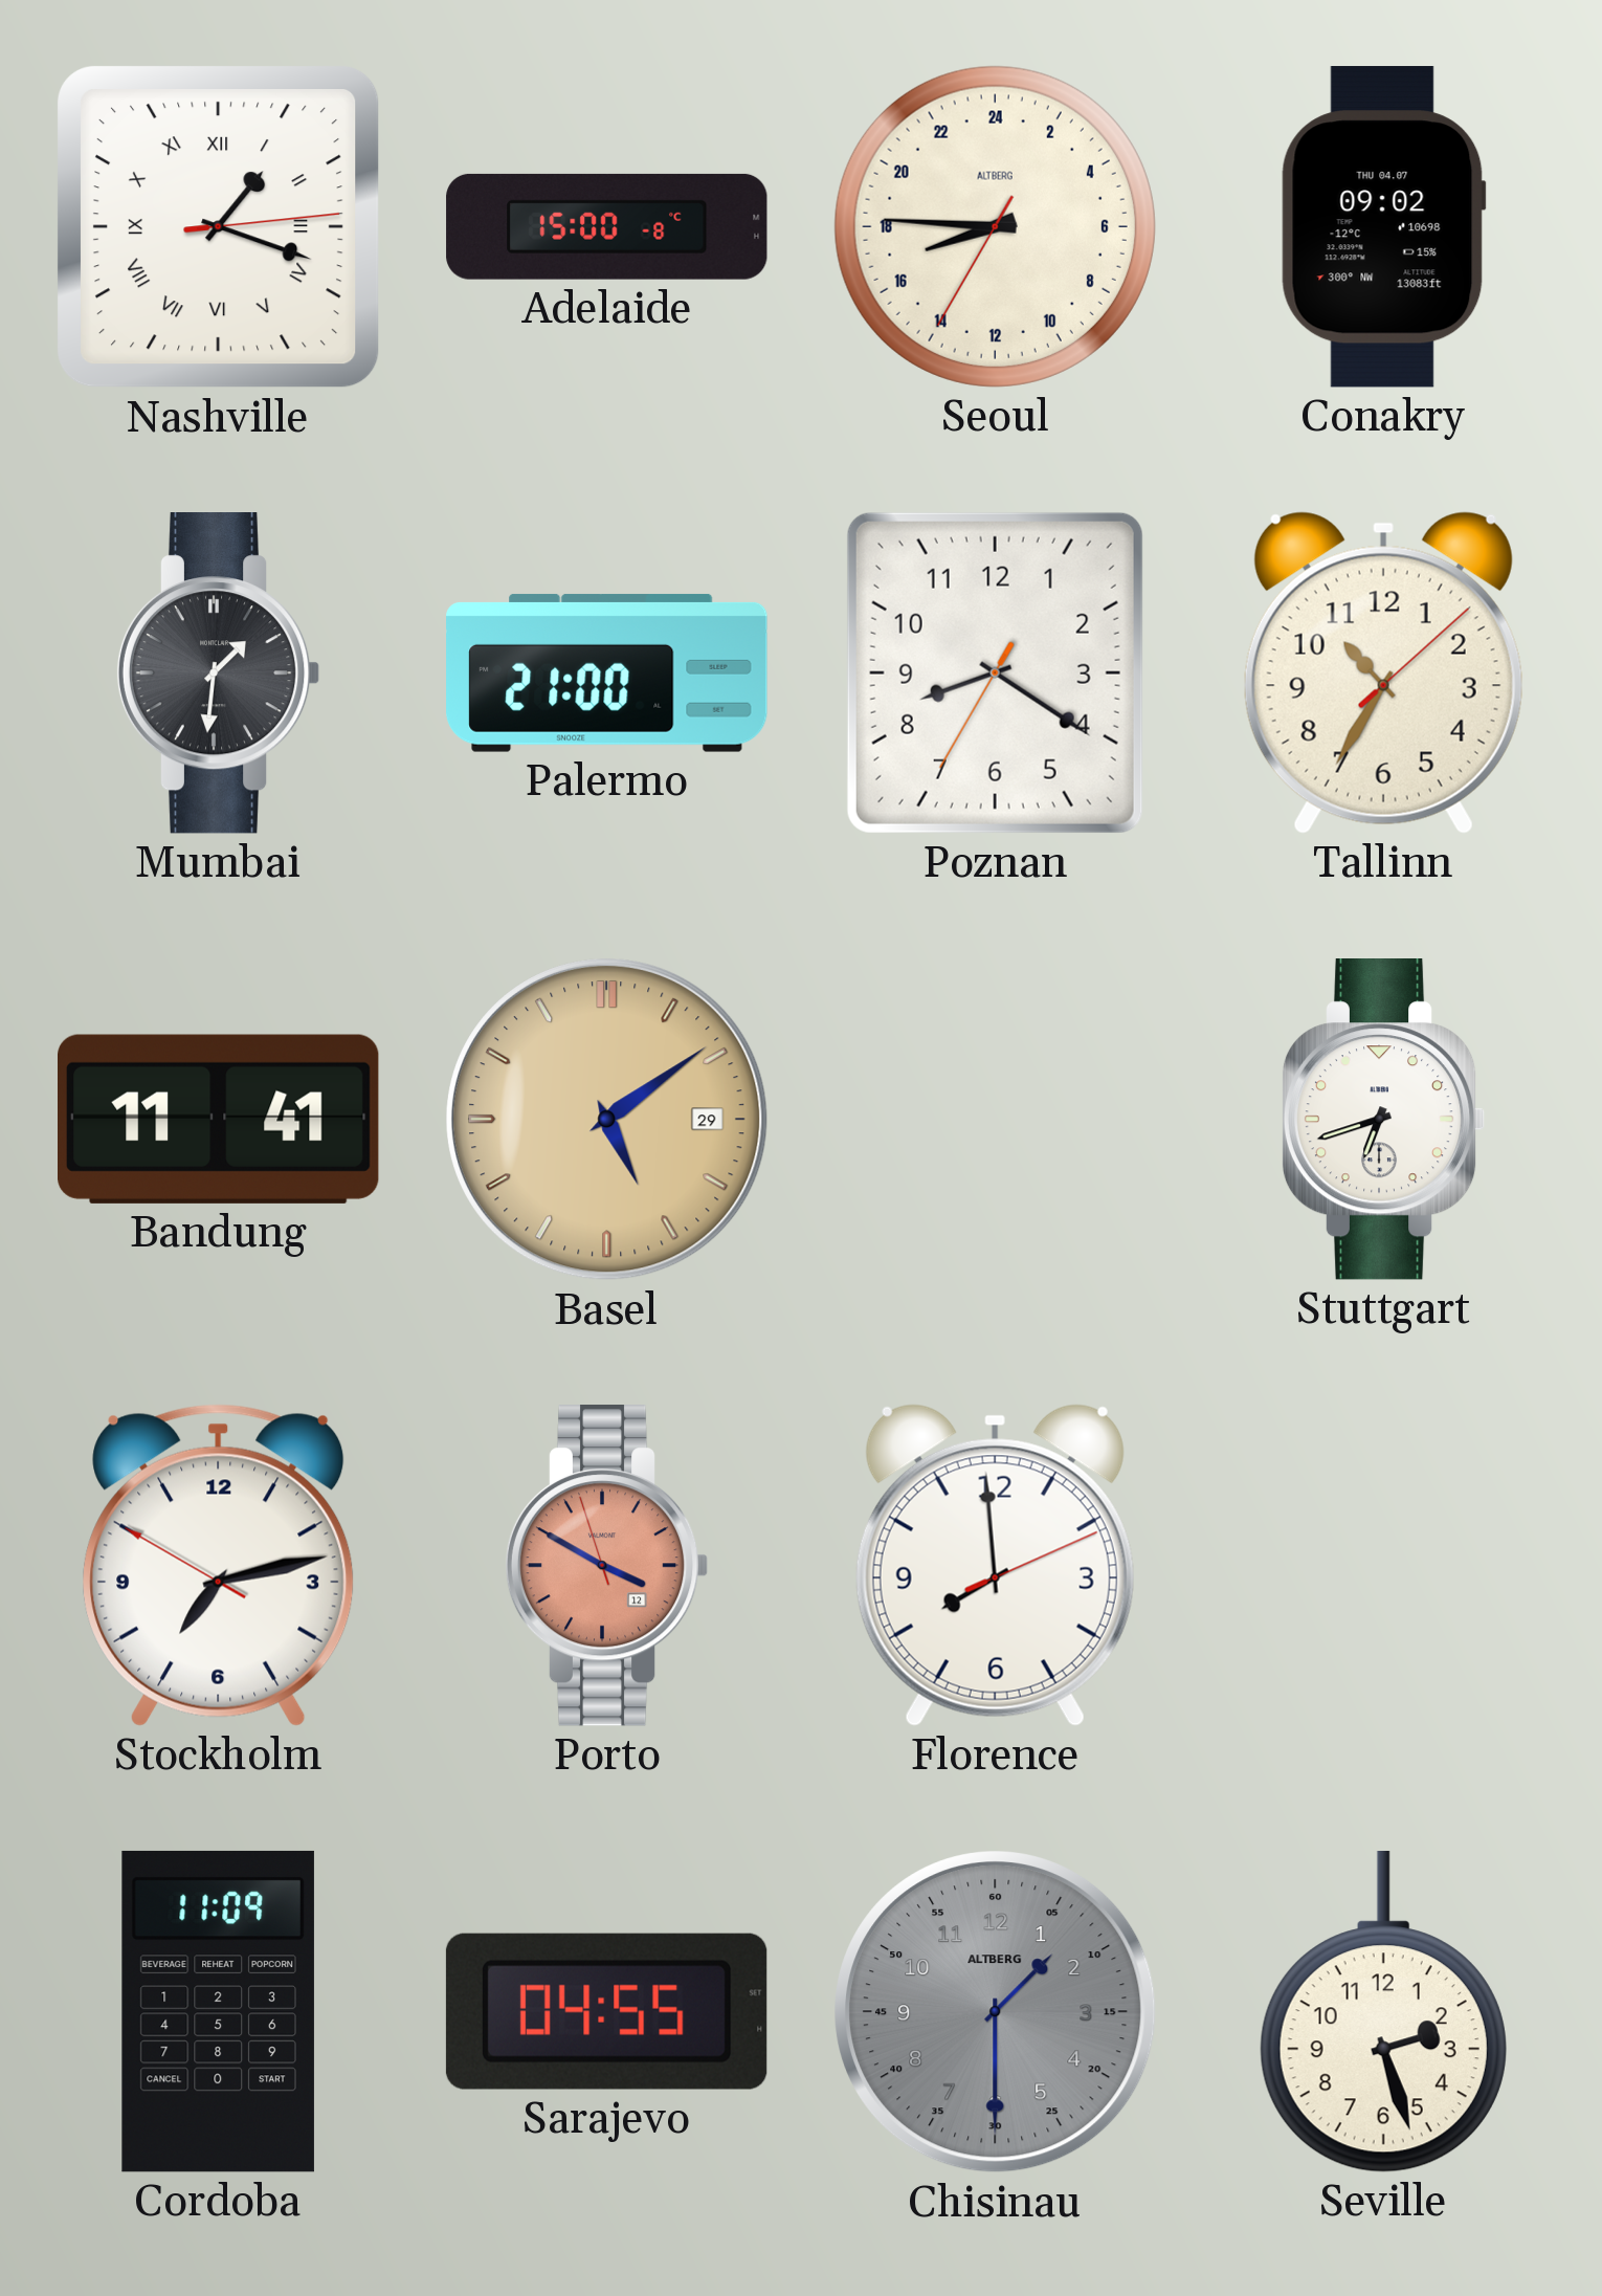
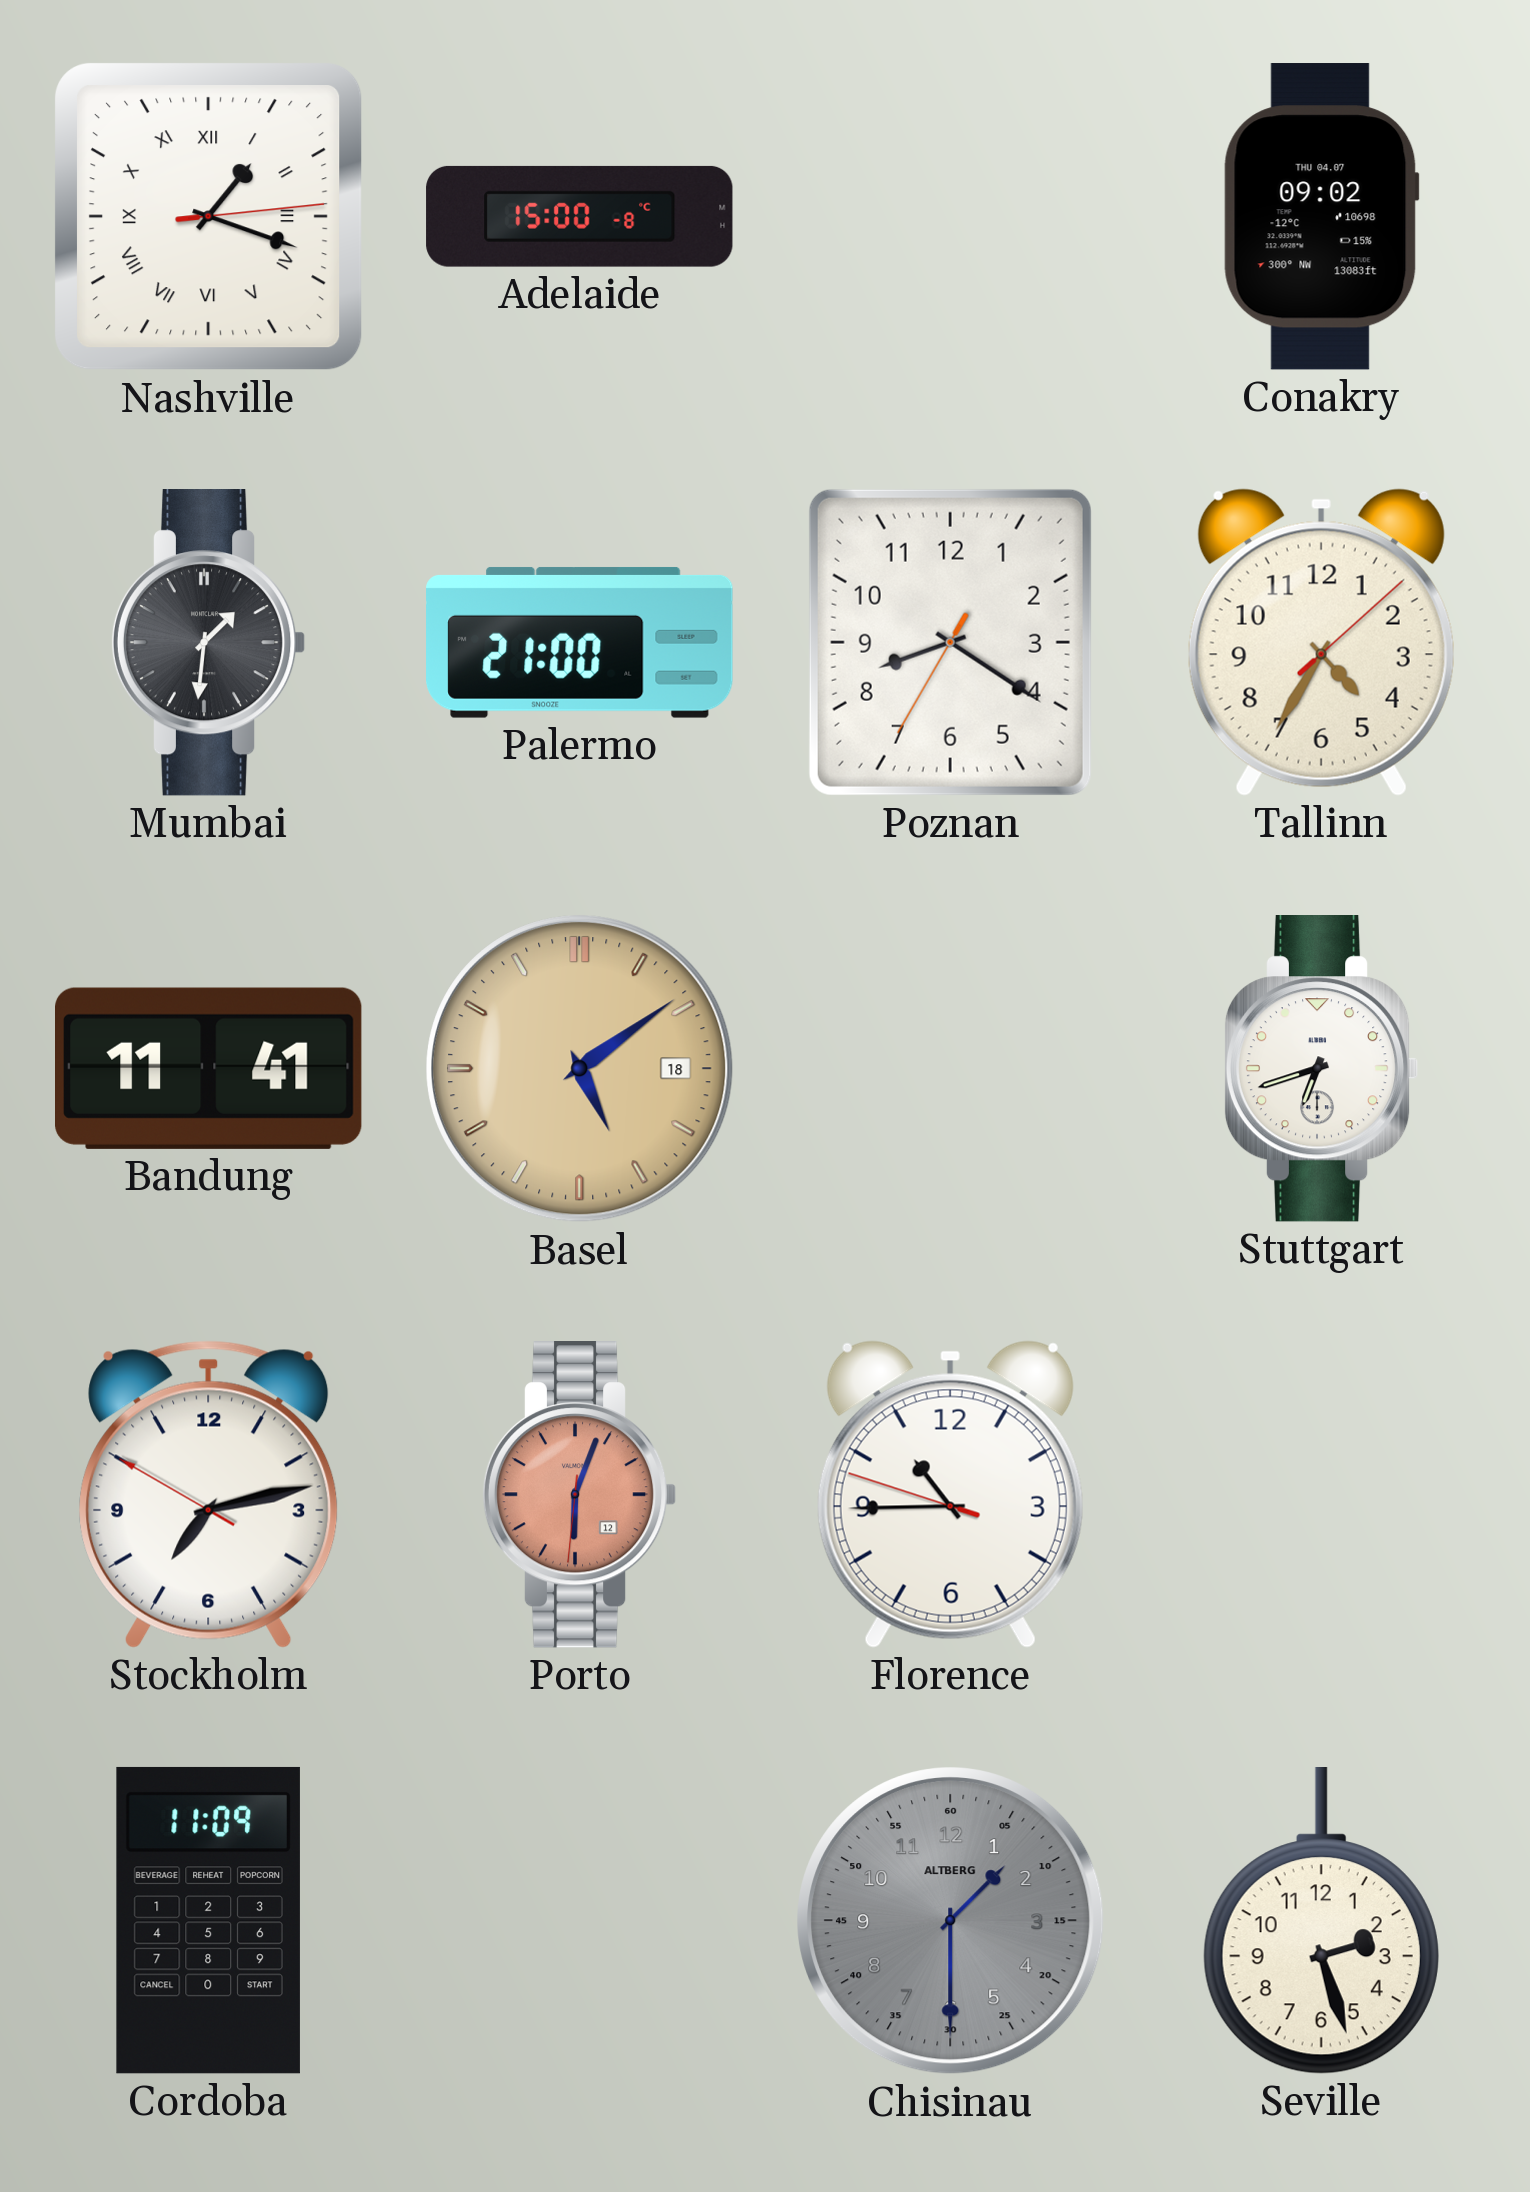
Seoul: 16:45 -> none (995, 226)
Tallinn: 10:35 -> 4:35 (1321, 642)
Basel date: 29 -> 18 (580, 1069)
Porto: 3:49 -> 6:03 (579, 1495)
Florence: 7:59 -> 10:44 (950, 1494)
Sarajevo: 04:55 -> none (606, 2011)
